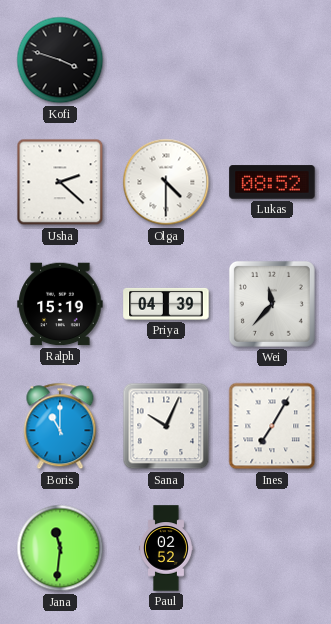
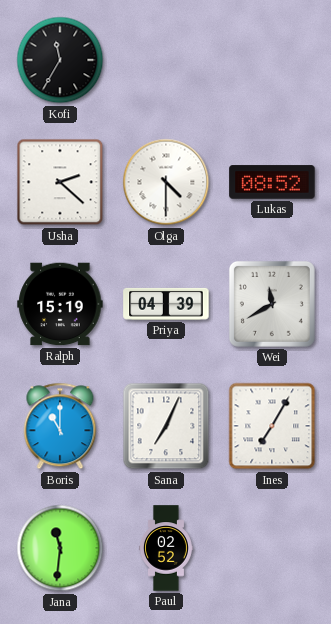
Kofi: 3:48 -> 11:35 (60, 60)
Wei: 11:37 -> 11:40 (272, 304)
Sana: 10:04 -> 7:04 (166, 426)
